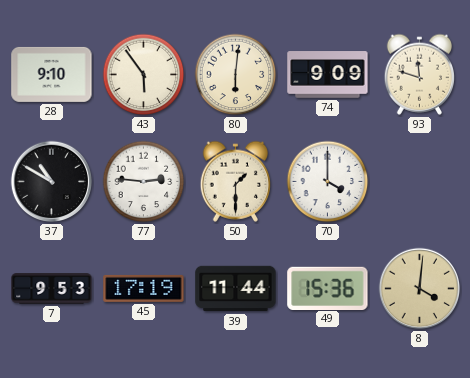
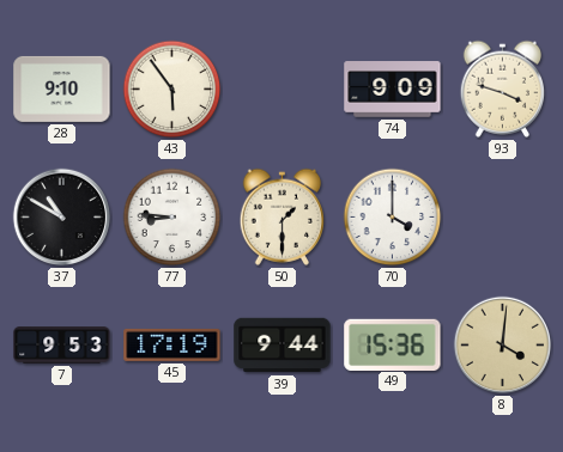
80: 6:01 -> none (236, 75)
93: 11:48 -> 3:48 (502, 88)
77: 2:46 -> 8:46 (172, 218)
39: 11:44 -> 9:44 (283, 346)
